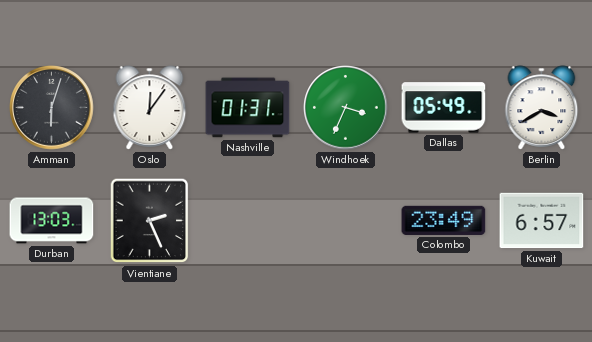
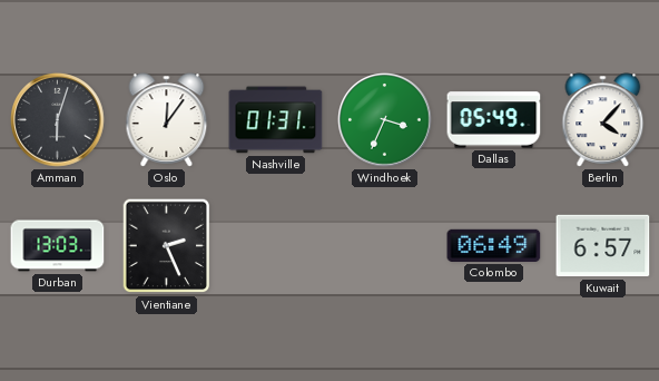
Berlin: 3:40 -> 4:07 (603, 120)
Colombo: 23:49 -> 06:49 (494, 245)
